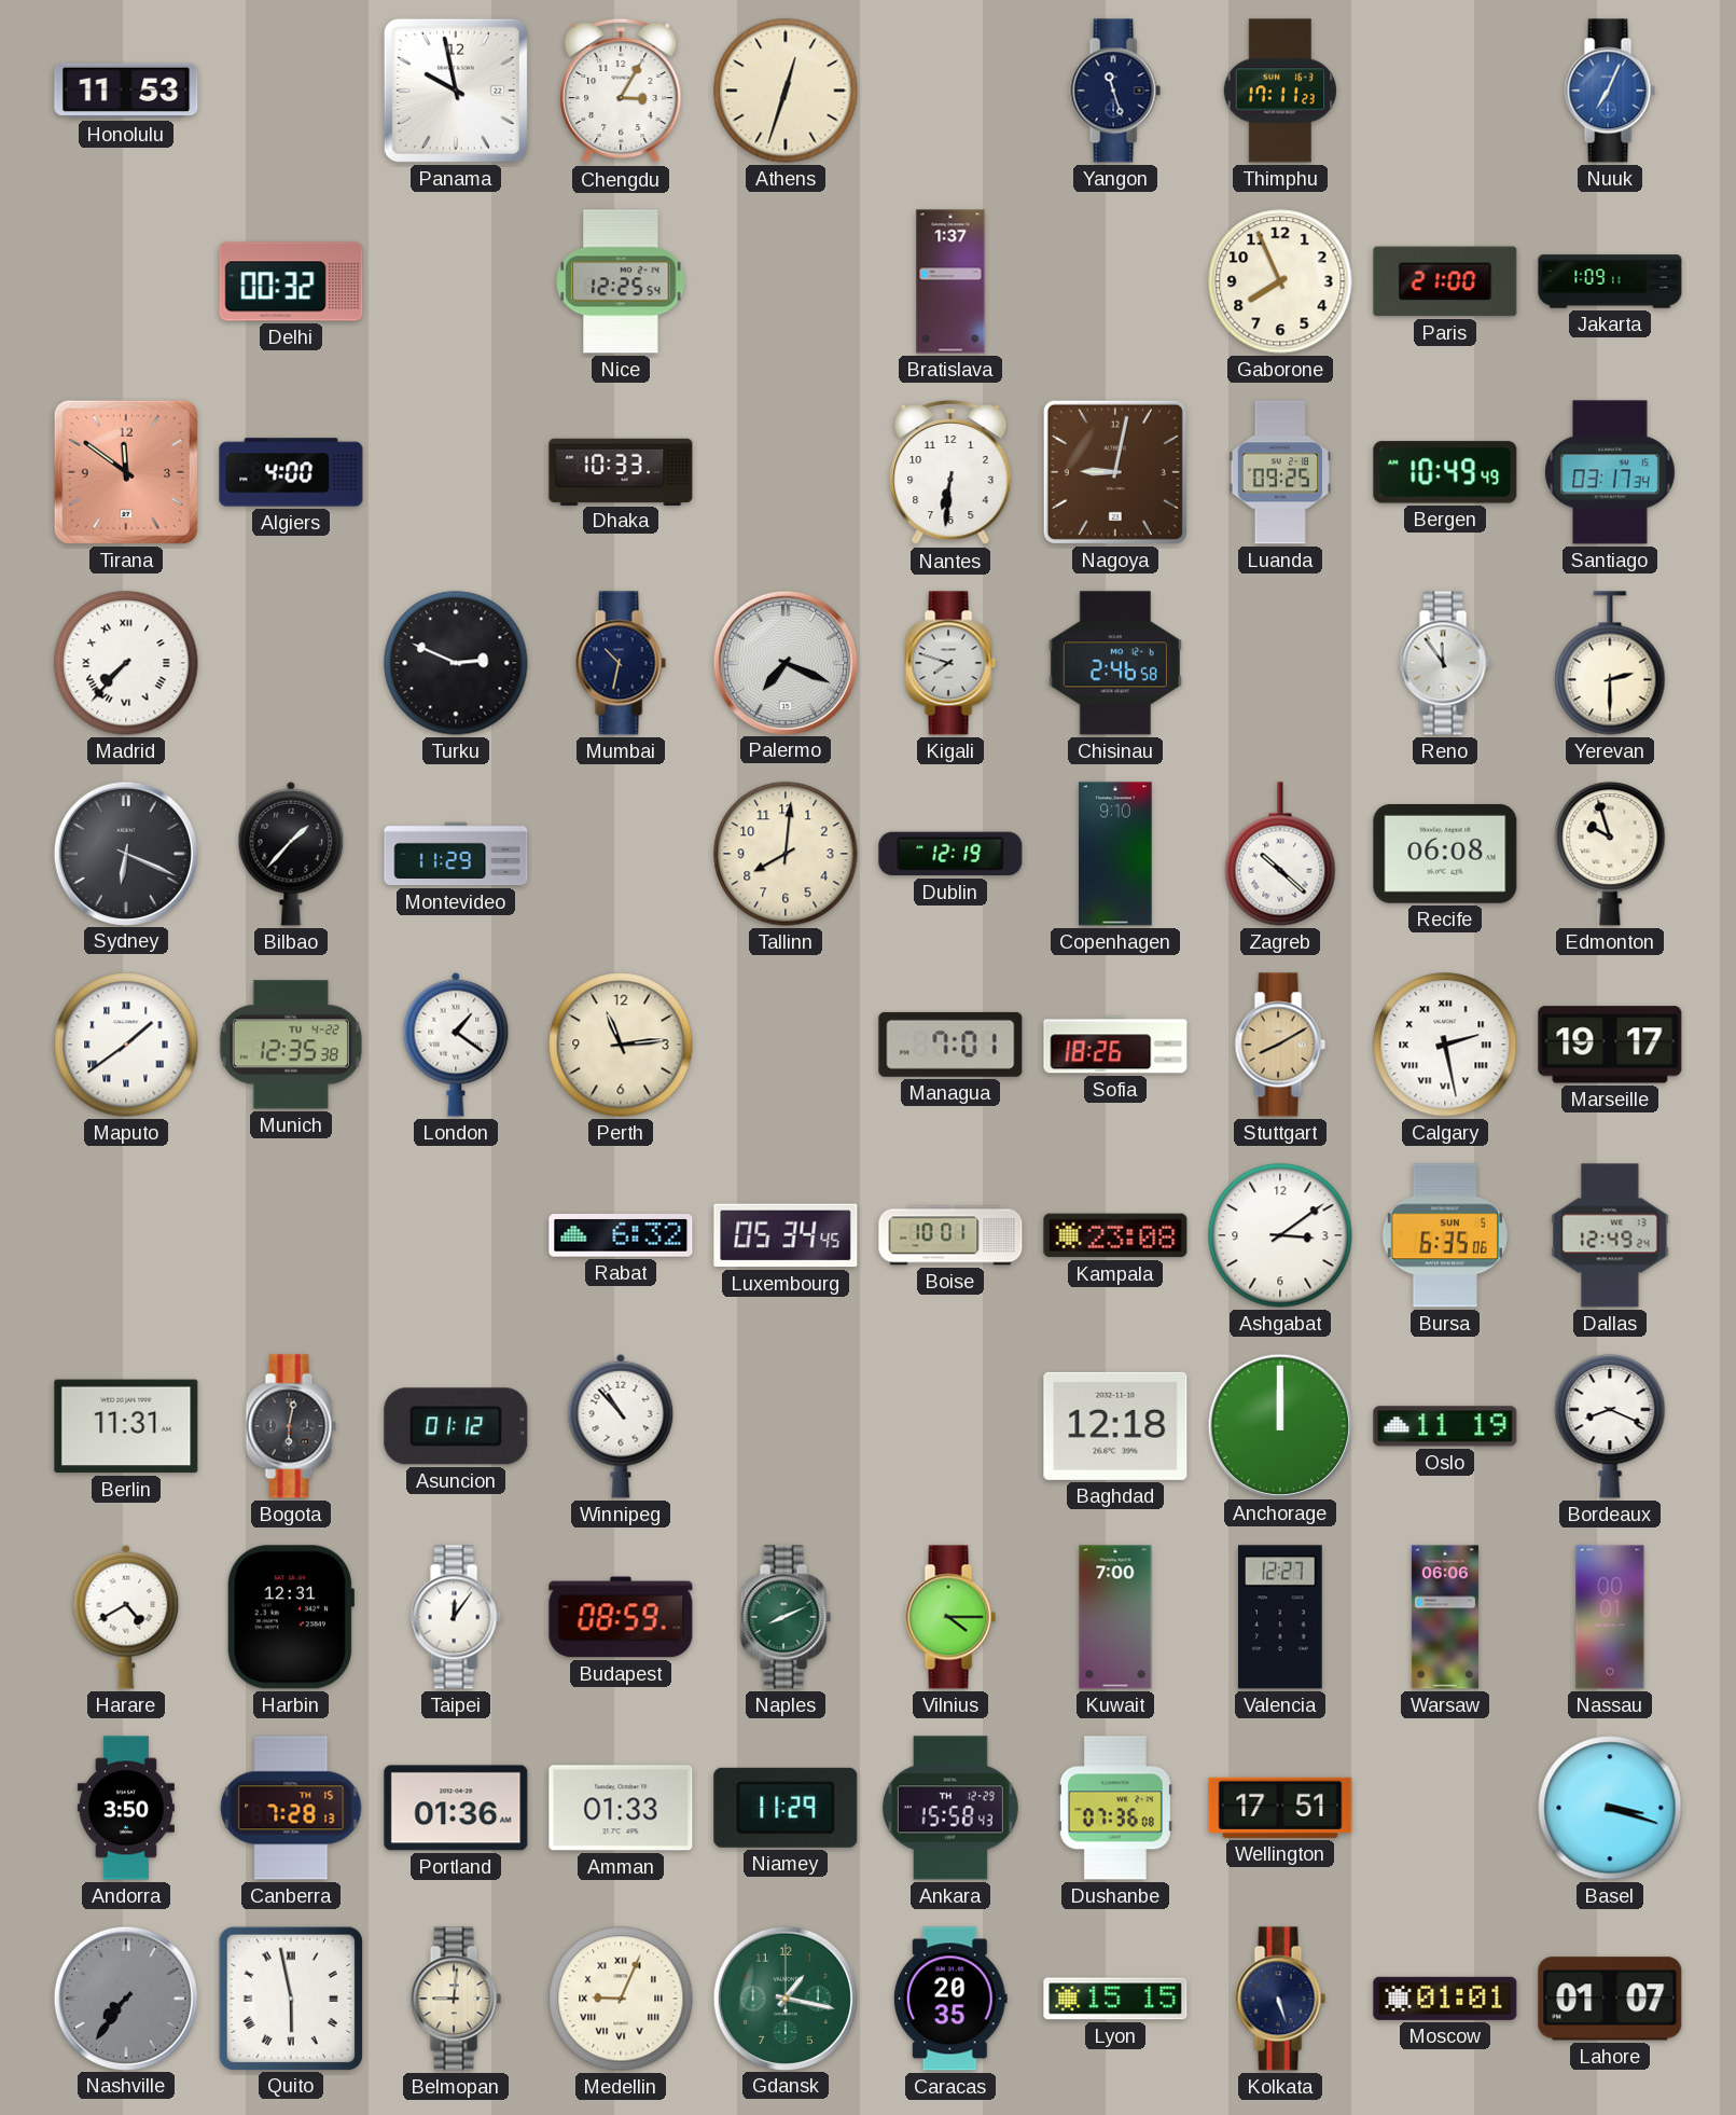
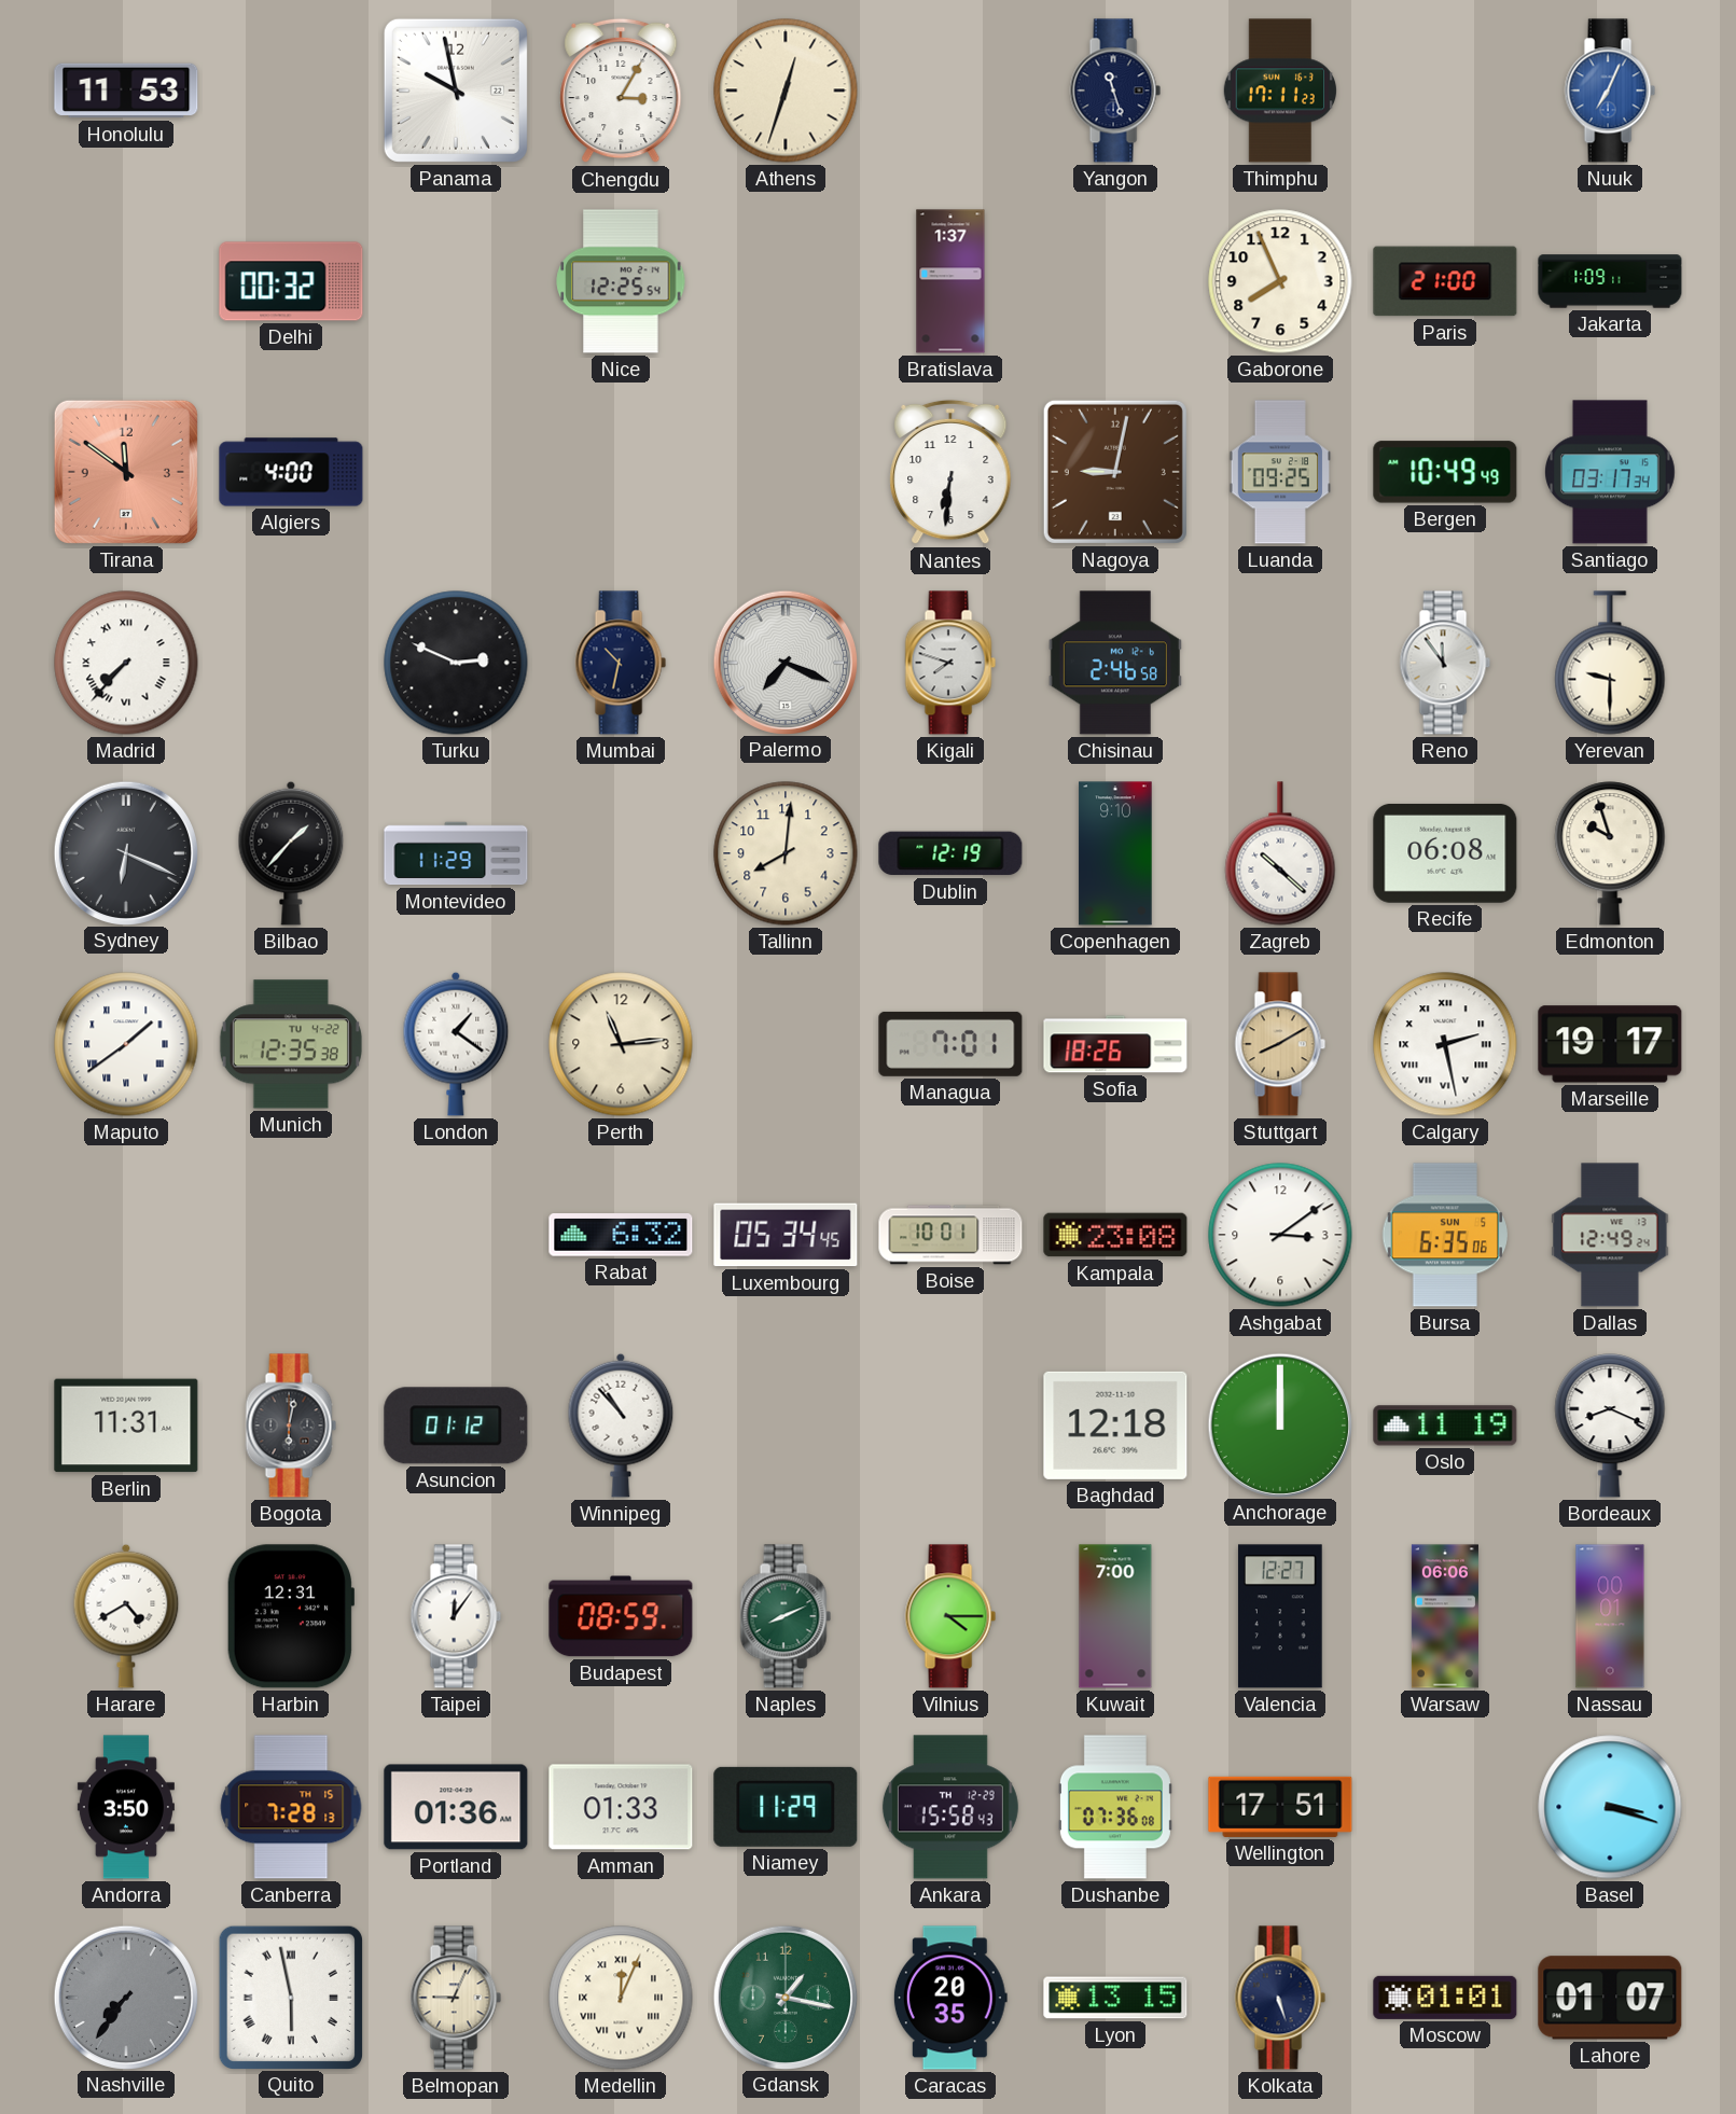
Dhaka: 10:33 -> none (621, 471)
Yerevan: 2:30 -> 9:30 (1610, 663)
Belmopan: 9:01 -> 9:04 (456, 1998)
Medellin: 9:04 -> 12:04 (621, 1998)
Lyon: 15:15 -> 13:15 (1115, 1998)
